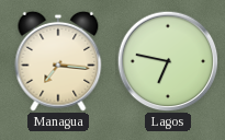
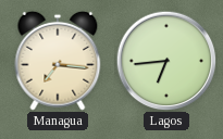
Lagos: 6:47 -> 6:44 (166, 61)
